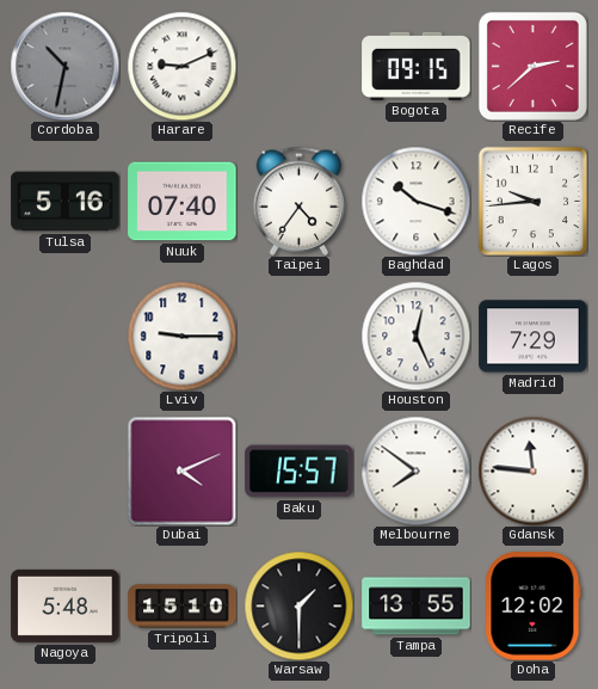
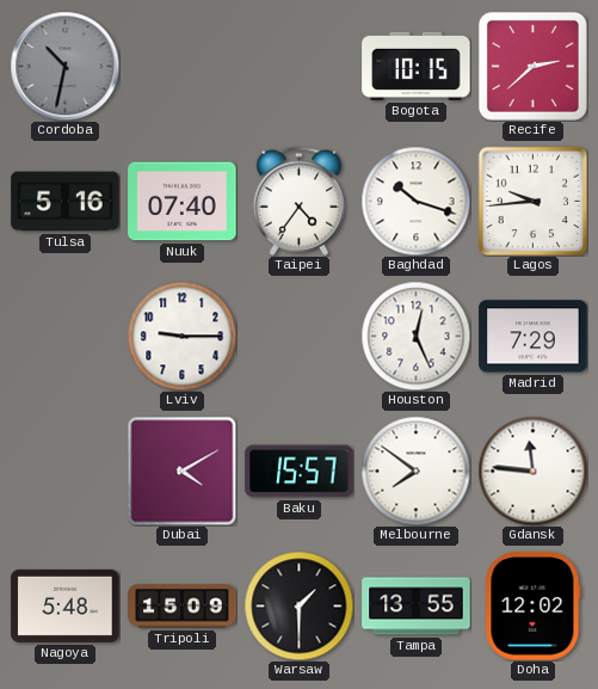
Harare: 9:11 -> none (181, 66)
Bogota: 09:15 -> 10:15 (417, 66)
Dubai: 4:11 -> 4:10 (181, 470)
Tripoli: 15:10 -> 15:09 (183, 607)
